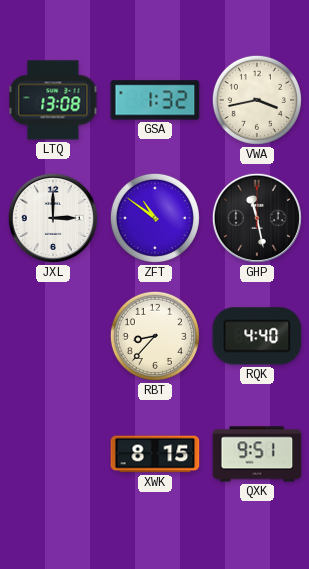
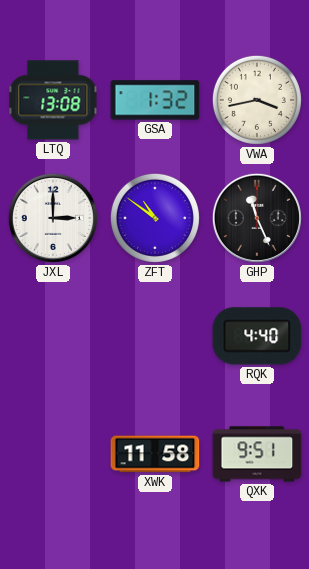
GHP: 11:28 -> 11:26 (257, 218)
RBT: 8:37 -> none (155, 336)
XWK: 8:15 -> 11:58 (155, 454)
